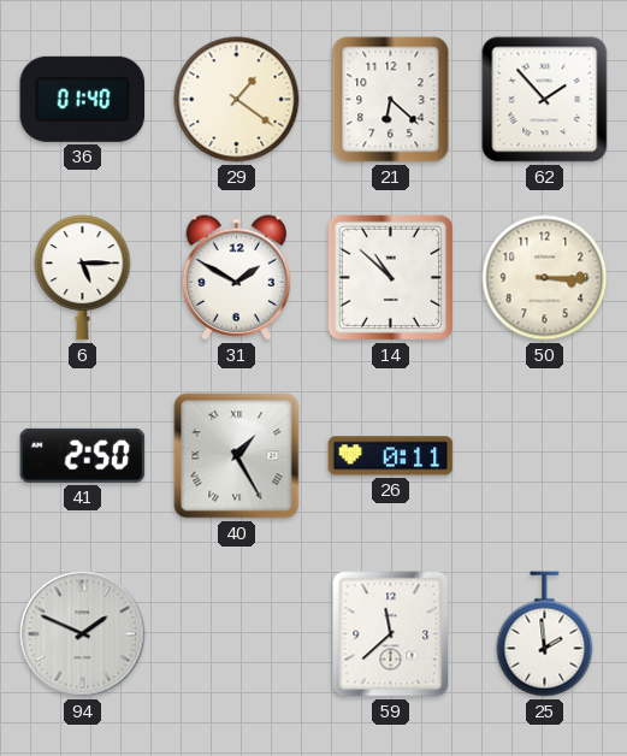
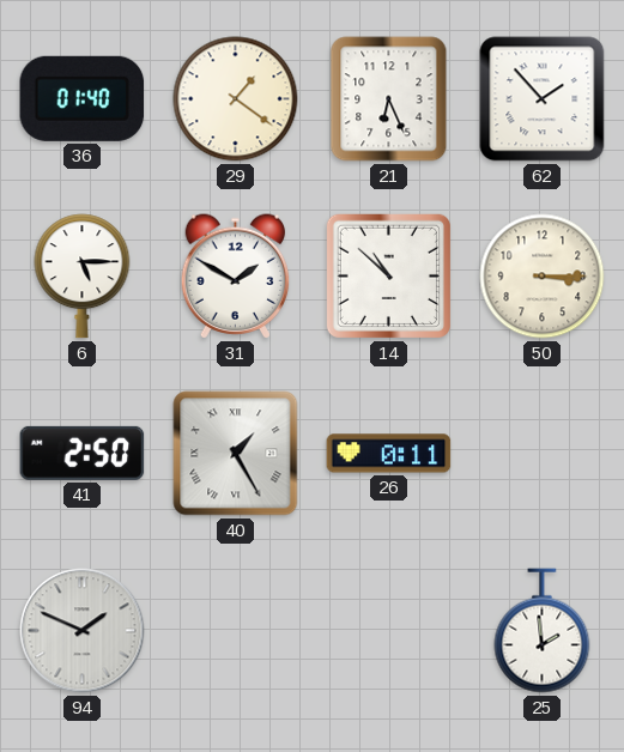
21: 6:22 -> 6:26 (389, 99)
59: 11:38 -> none (391, 634)
